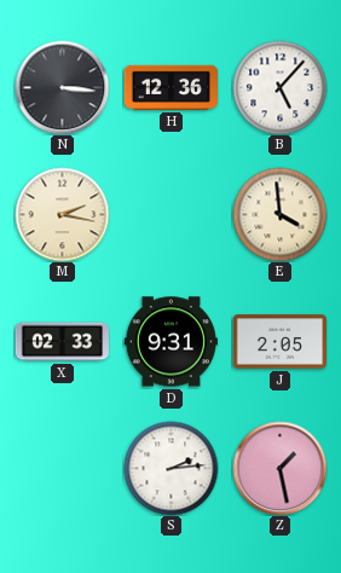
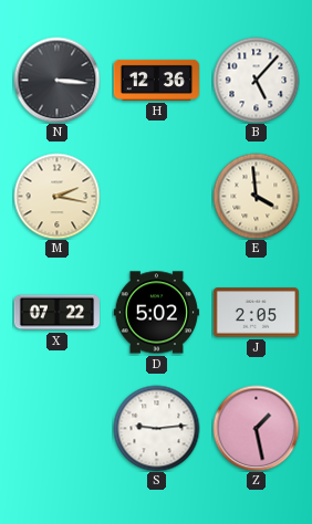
X: 02:33 -> 07:22 (56, 313)
D: 9:31 -> 5:02 (156, 313)
S: 2:14 -> 9:14 (156, 428)
